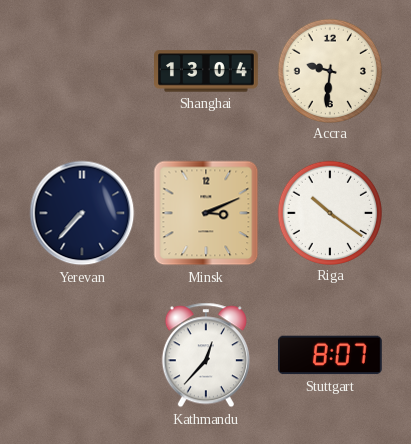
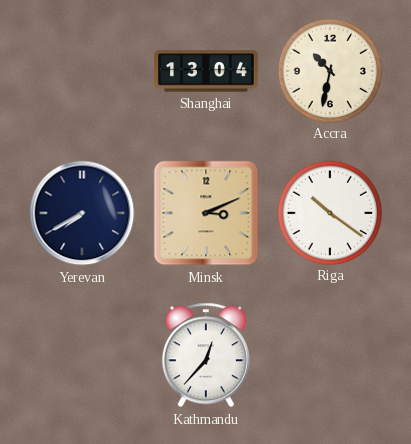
Accra: 9:31 -> 10:32 (329, 70)
Yerevan: 7:37 -> 7:40 (82, 213)
Stuttgart: 8:07 -> none (330, 355)
